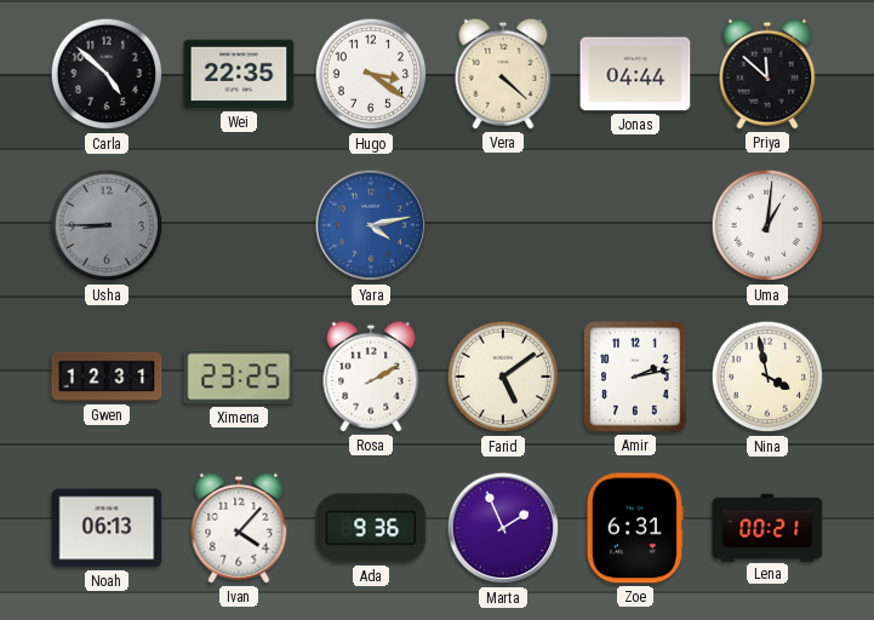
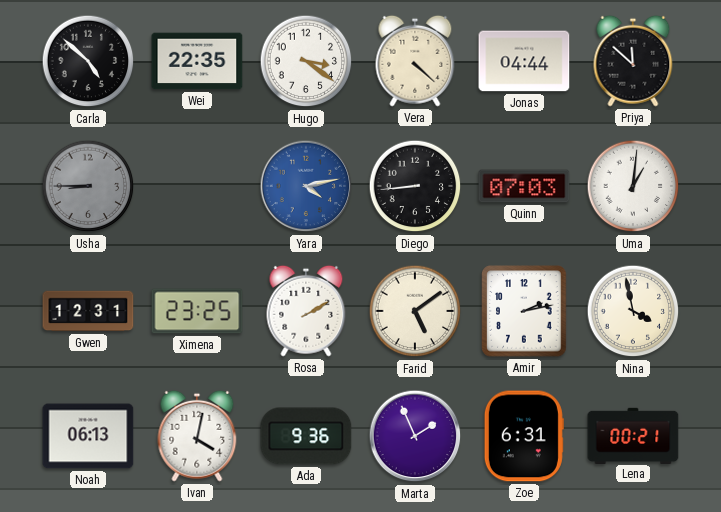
Diego: none -> 8:44 (415, 186)
Quinn: none -> 07:03 (524, 186)
Ivan: 4:07 -> 4:02 (197, 436)
